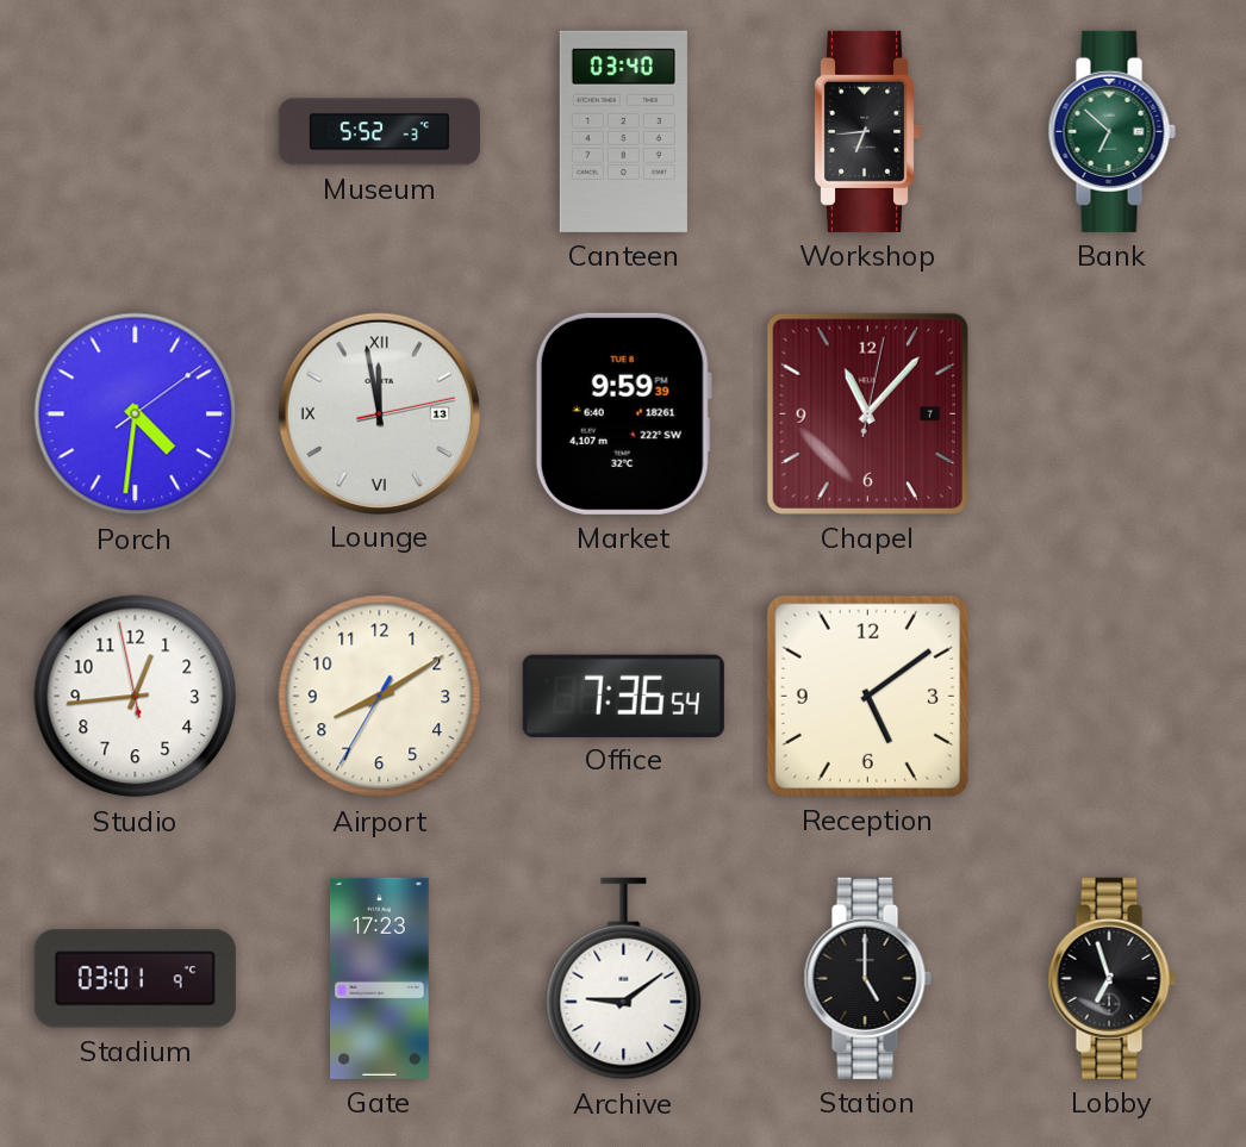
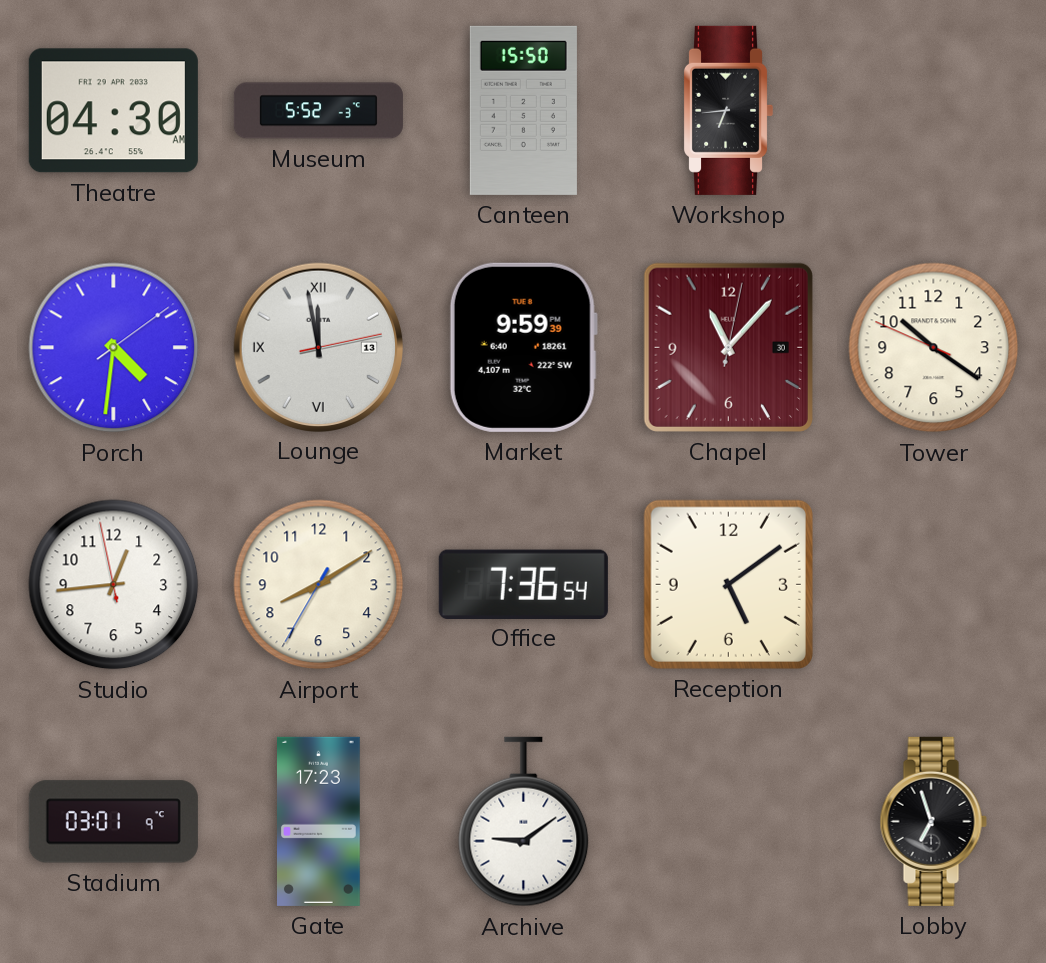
Theatre: none -> 04:30 (113, 111)
Canteen: 03:40 -> 15:50 (523, 110)
Bank: 6:52 -> none (1111, 131)
Chapel date: 7 -> 30 (728, 347)
Tower: none -> 10:20 (934, 348)
Station: 5:00 -> none (867, 978)
